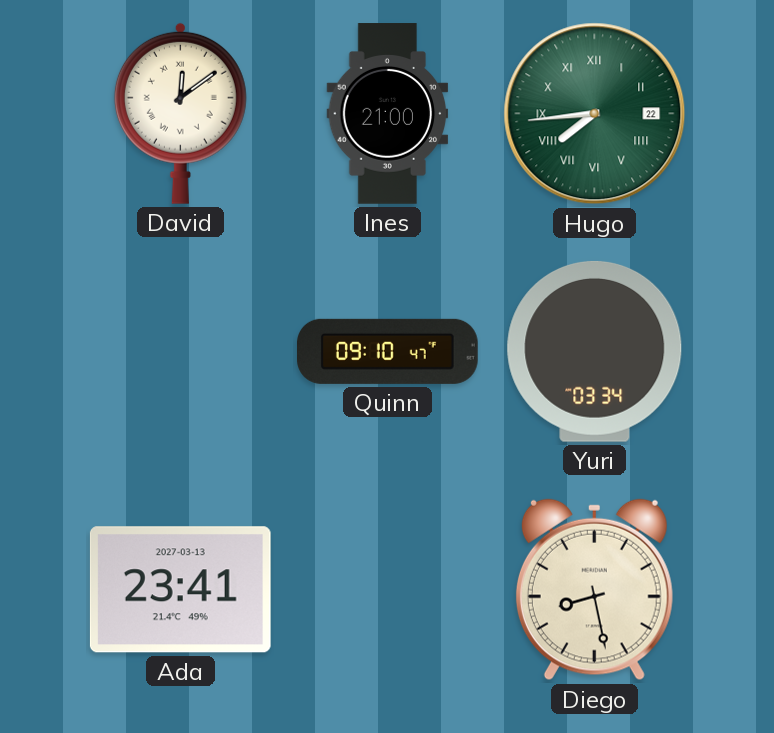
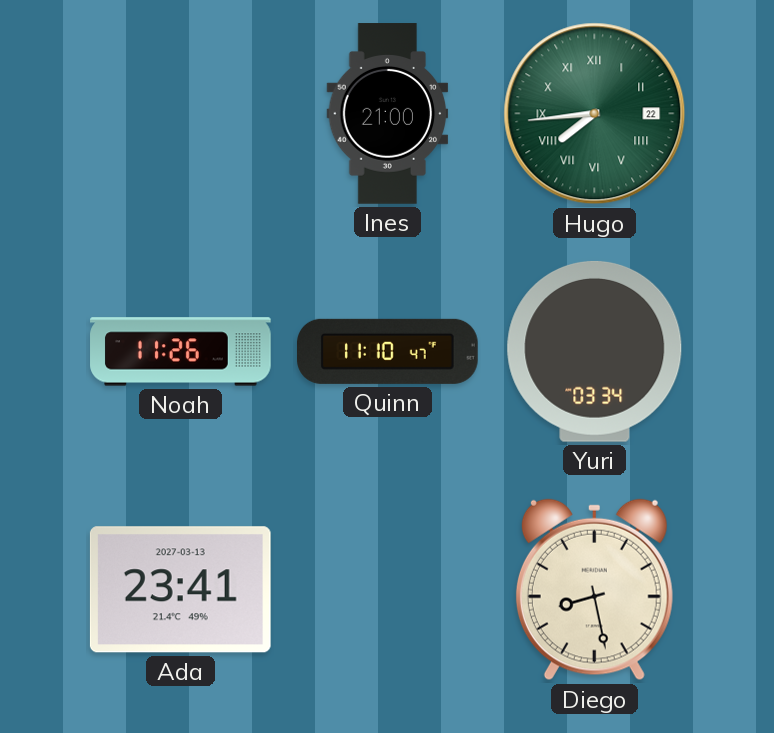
David: 12:09 -> none (180, 113)
Noah: none -> 11:26 (181, 352)
Quinn: 09:10 -> 11:10 (388, 351)
